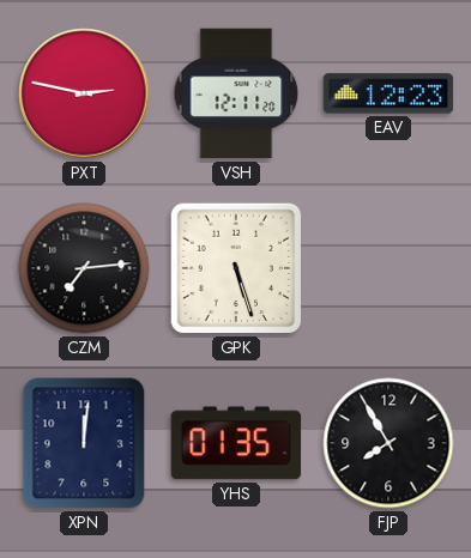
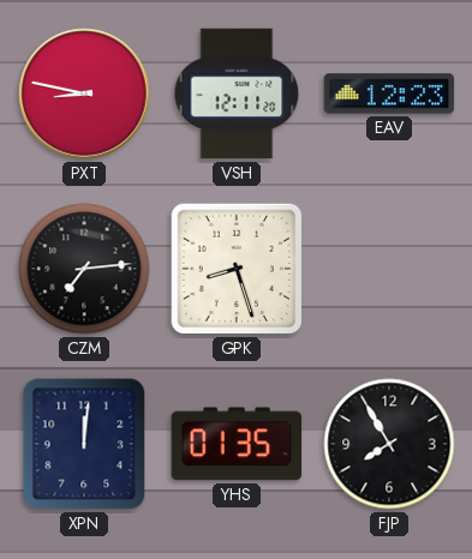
PXT: 2:47 -> 8:47 (84, 94)
GPK: 5:27 -> 8:27 (237, 269)
